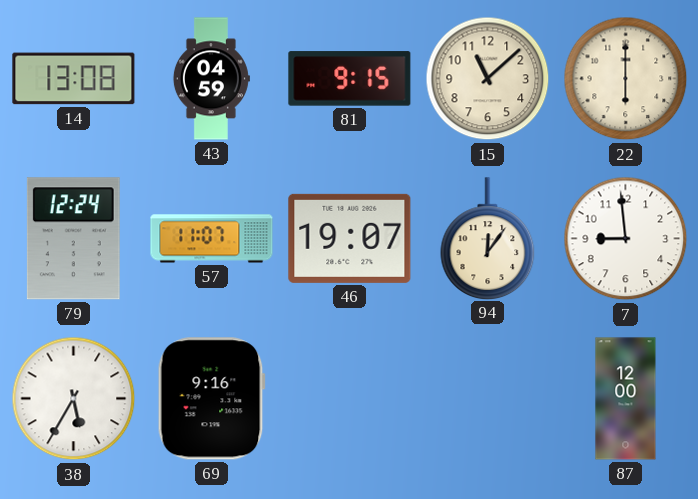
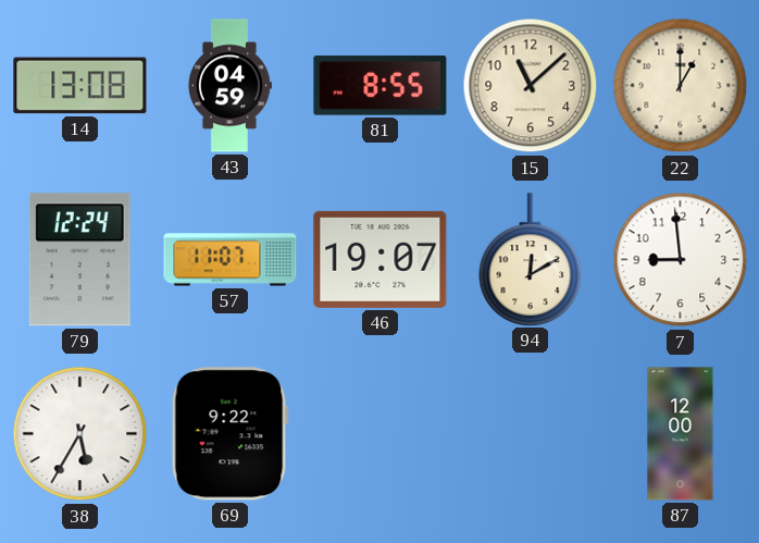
81: 9:15 -> 8:55 (381, 86)
22: 6:00 -> 1:00 (681, 86)
94: 12:06 -> 12:10 (531, 259)
69: 9:16 -> 9:22 (229, 434)
